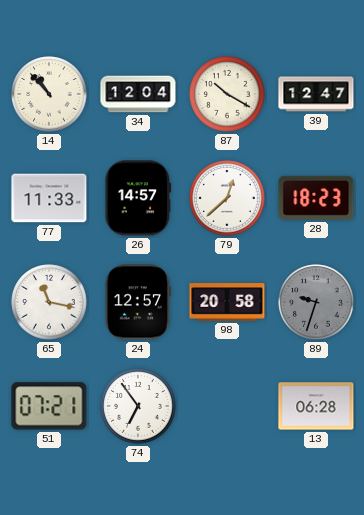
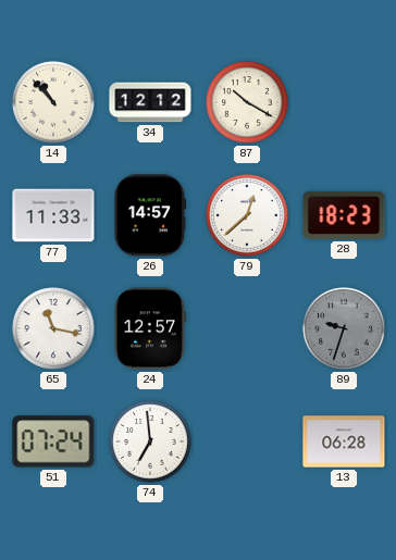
34: 12:04 -> 12:12 (150, 102)
39: 12:47 -> none (316, 94)
98: 20:58 -> none (227, 302)
51: 07:21 -> 07:24 (53, 441)
74: 6:54 -> 6:59 (150, 441)
